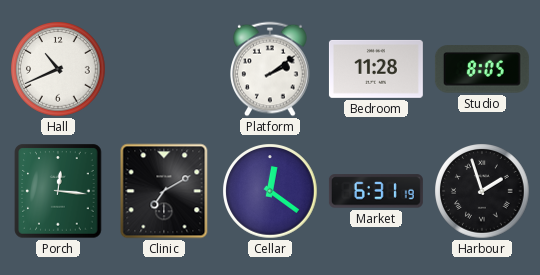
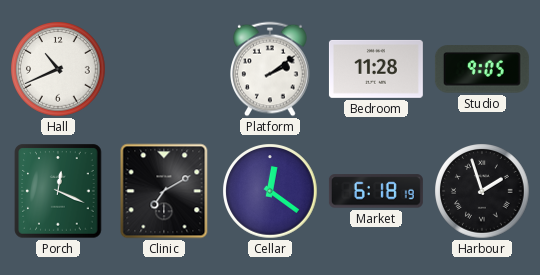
Studio: 8:05 -> 9:05 (482, 69)
Porch: 12:16 -> 12:19 (58, 191)
Market: 6:31 -> 6:18 (376, 191)
